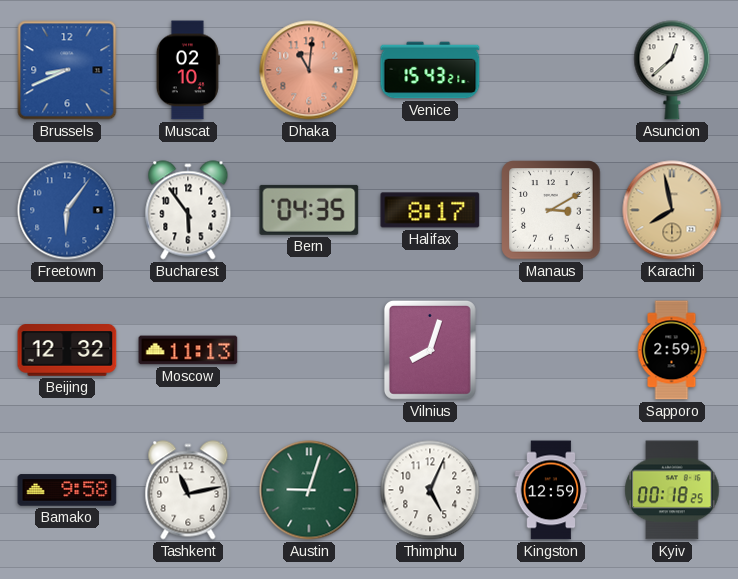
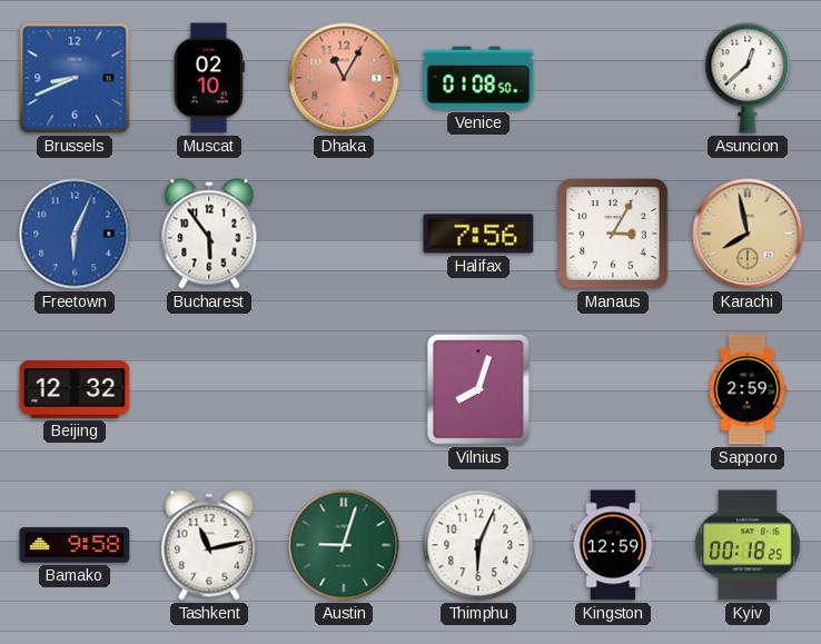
Dhaka: 11:01 -> 11:05 (344, 78)
Venice: 15:43 -> 01:08 (478, 78)
Freetown: 6:06 -> 6:04 (75, 234)
Bern: 04:35 -> none (309, 210)
Halifax: 8:17 -> 7:56 (478, 234)
Manaus: 3:10 -> 3:05 (613, 234)
Moscow: 11:13 -> none (188, 350)
Thimphu: 5:04 -> 6:04 (478, 545)
